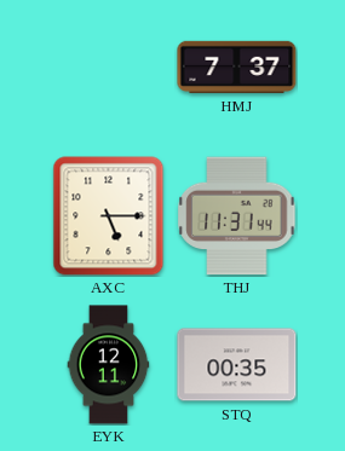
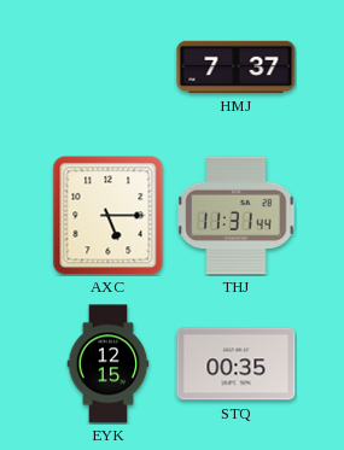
EYK: 12:11 -> 12:15 (109, 364)
